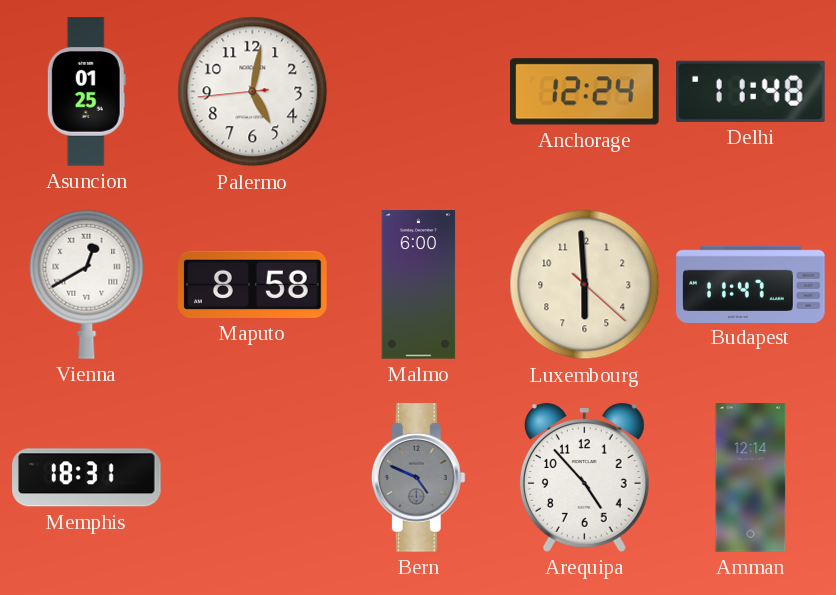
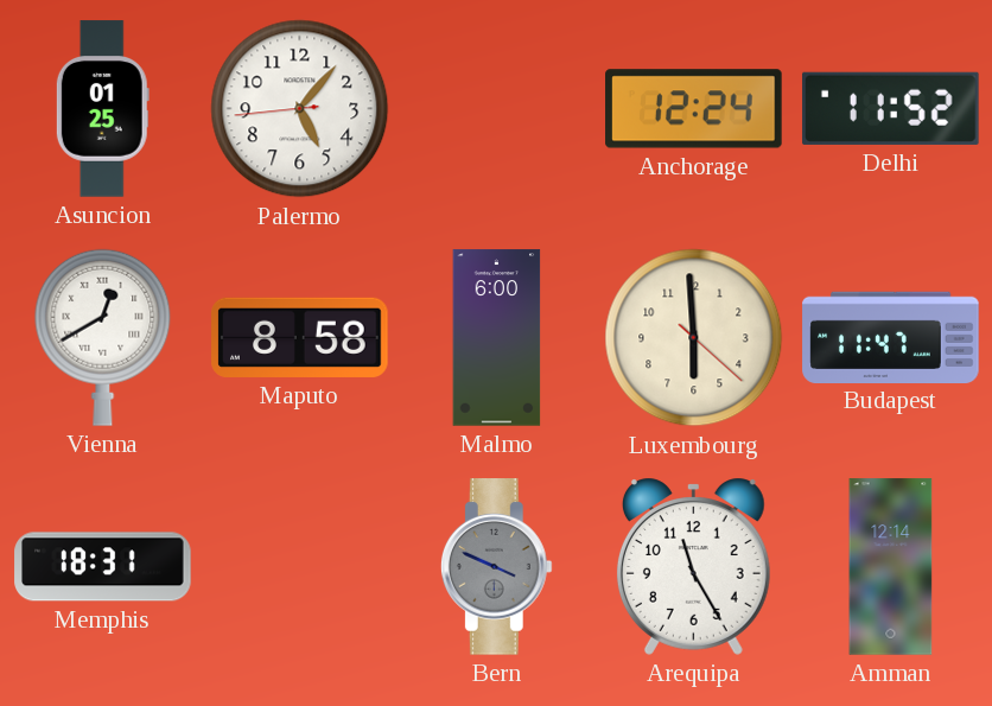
Palermo: 5:01 -> 5:06 (300, 109)
Delhi: 11:48 -> 11:52 (891, 108)
Bern: 4:49 -> 3:49 (496, 567)
Arequipa: 4:53 -> 11:25 (693, 566)
